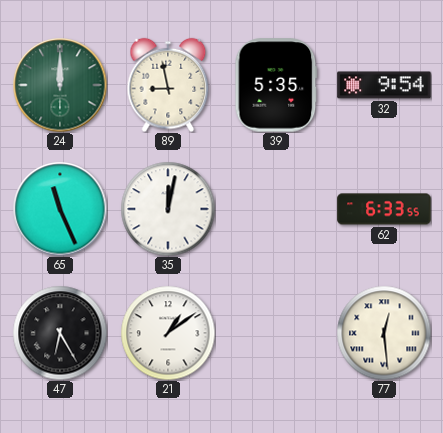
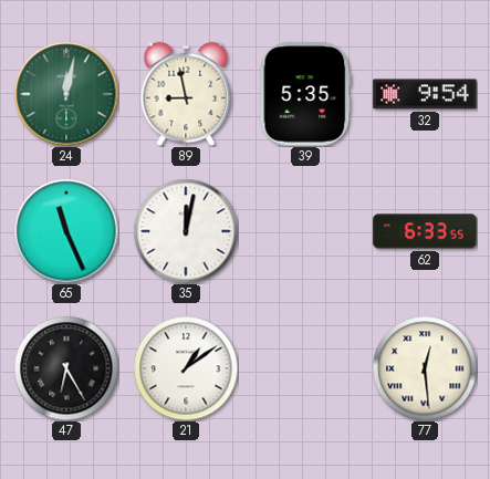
24: 12:00 -> 12:02 (66, 94)
